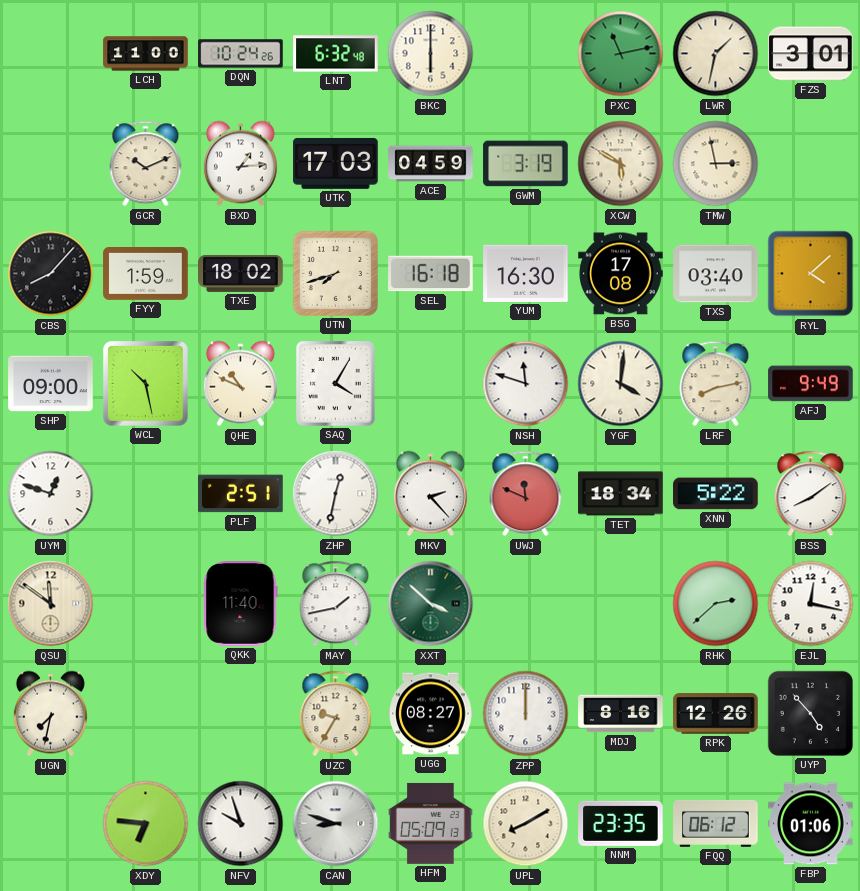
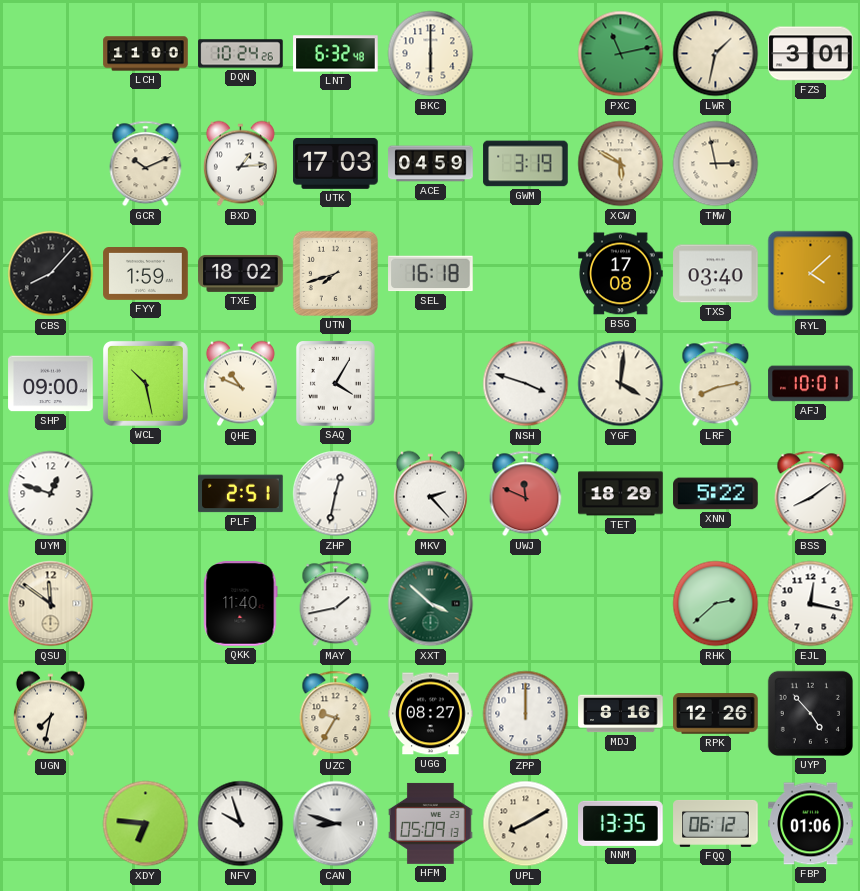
YUM: 16:30 -> none (526, 273)
NSH: 11:48 -> 3:48 (526, 384)
AFJ: 9:49 -> 10:01 (811, 384)
TET: 18:34 -> 18:29 (621, 494)
NNM: 23:35 -> 13:35 (621, 823)
